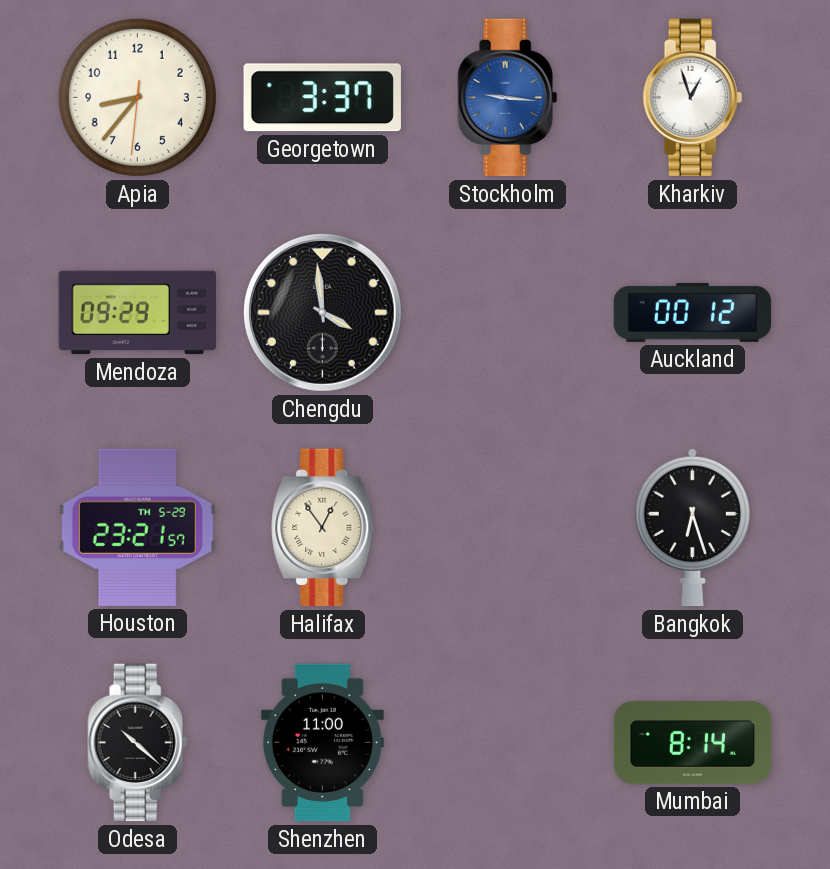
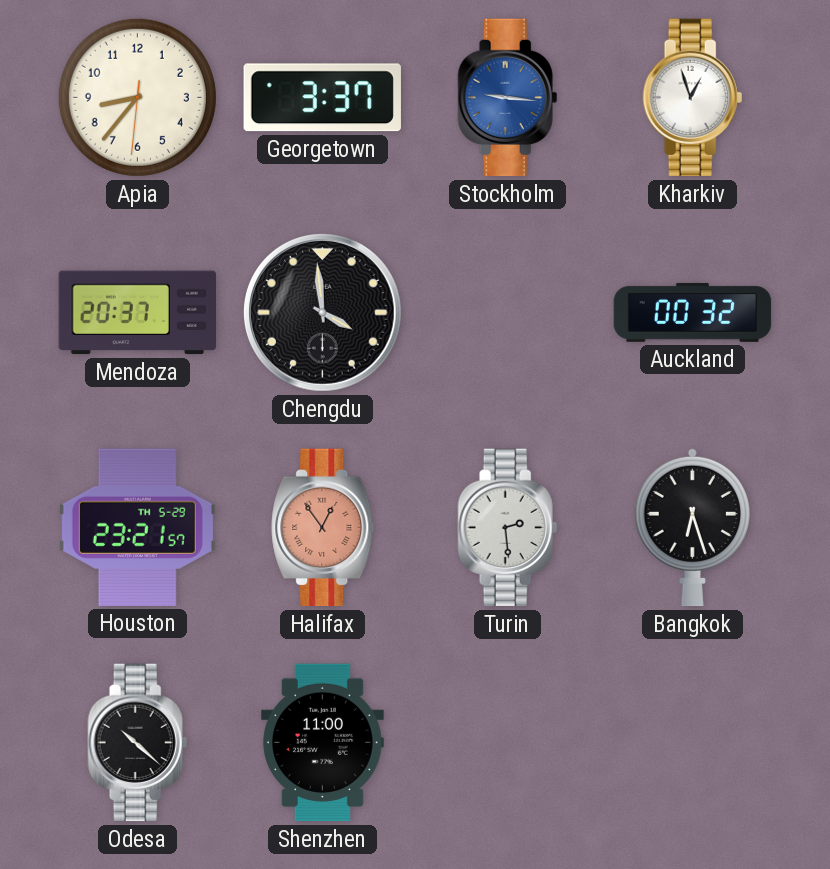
Mendoza: 09:29 -> 20:37 (138, 313)
Auckland: 00:12 -> 00:32 (693, 312)
Halifax dial: cream -> salmon (323, 528)
Turin: none -> 2:29 (508, 528)
Mumbai: 8:14 -> none (693, 743)
